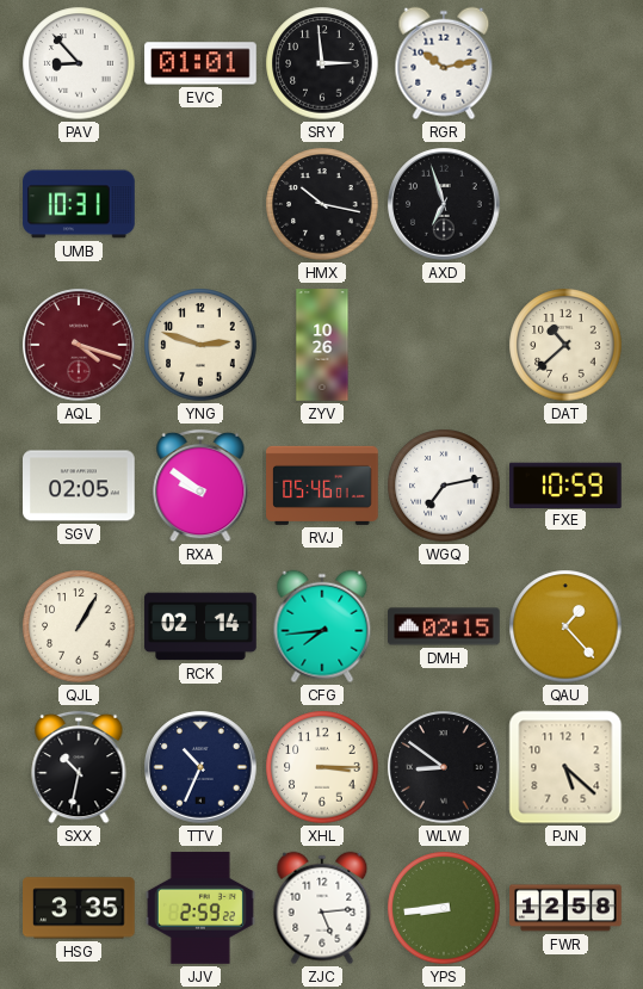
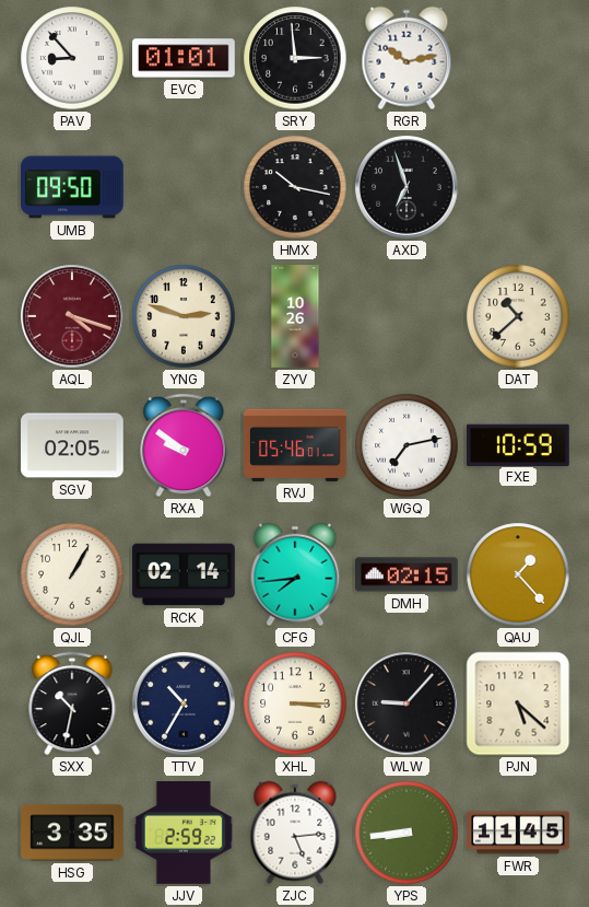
UMB: 10:31 -> 09:50 (72, 187)
TTV: 10:34 -> 10:35 (184, 703)
WLW: 8:51 -> 9:07 (407, 703)
FWR: 12:58 -> 11:45 (518, 833)
